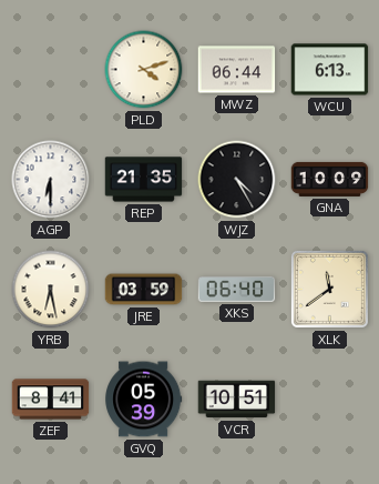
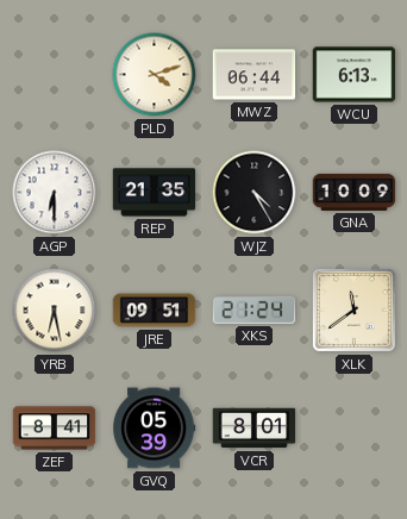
JRE: 03:59 -> 09:51 (155, 311)
XKS: 06:40 -> 21:24 (255, 309)
VCR: 10:51 -> 8:01 (255, 429)
